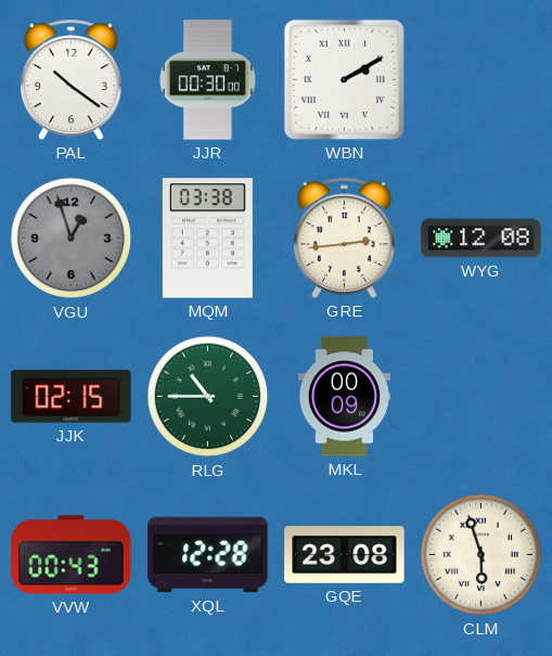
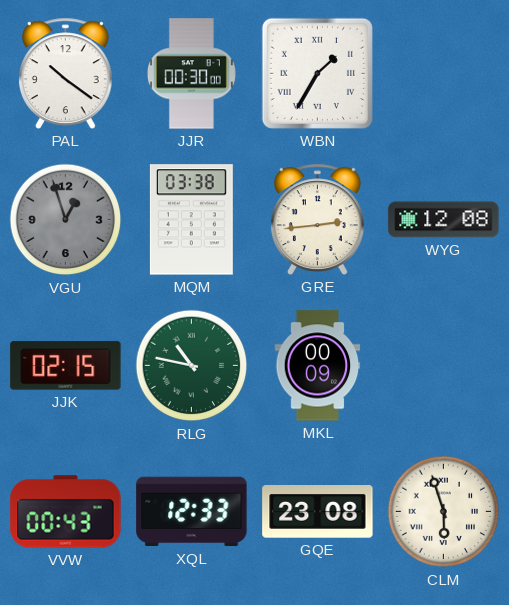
WBN: 2:10 -> 1:35 (317, 73)
RLG: 10:45 -> 10:47 (192, 366)
XQL: 12:28 -> 12:33 (192, 512)
